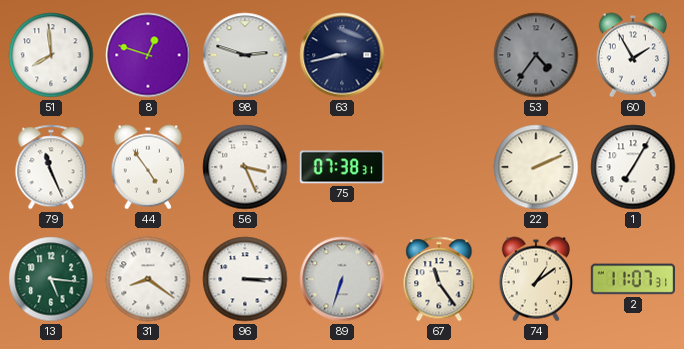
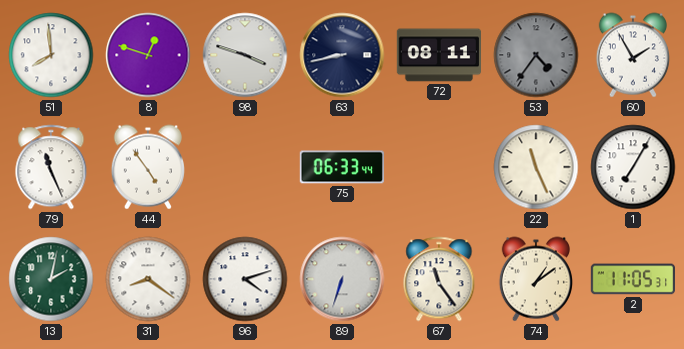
98: 2:48 -> 3:48 (245, 55)
72: none -> 08:11 (438, 55)
56: 3:26 -> none (245, 167)
75: 07:38 -> 06:33 (342, 167)
22: 2:11 -> 11:26 (536, 167)
13: 5:16 -> 2:02 (51, 279)
96: 3:15 -> 4:12 (245, 279)
2: 11:07 -> 11:05 (632, 279)
